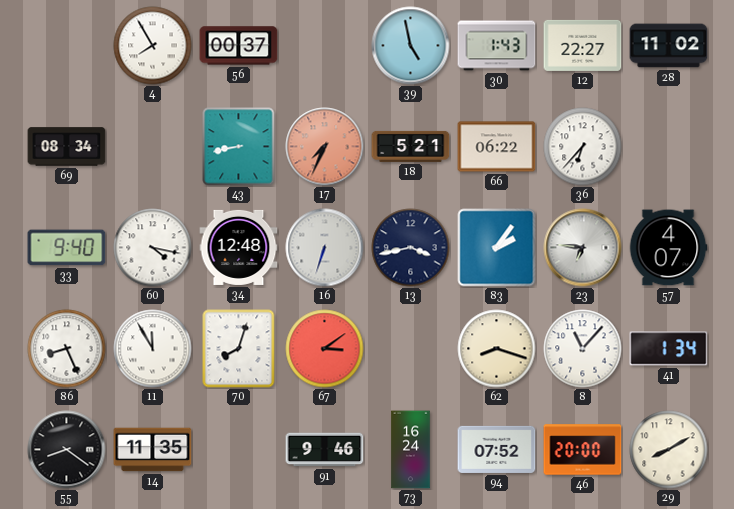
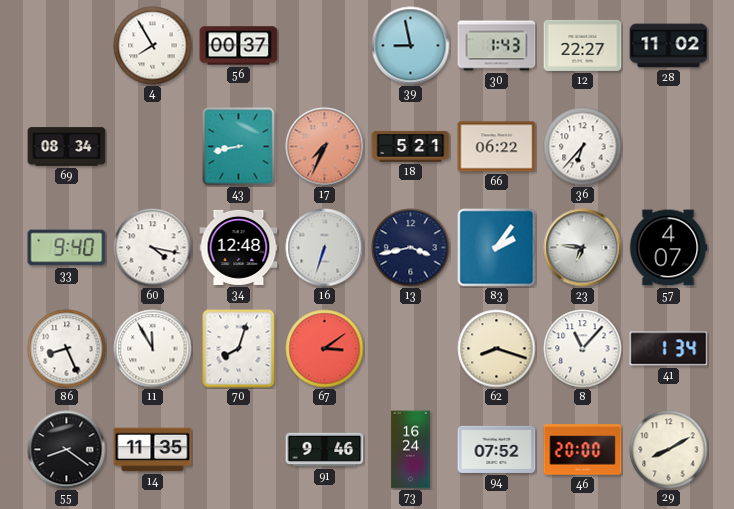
39: 4:58 -> 8:58 (411, 46)
